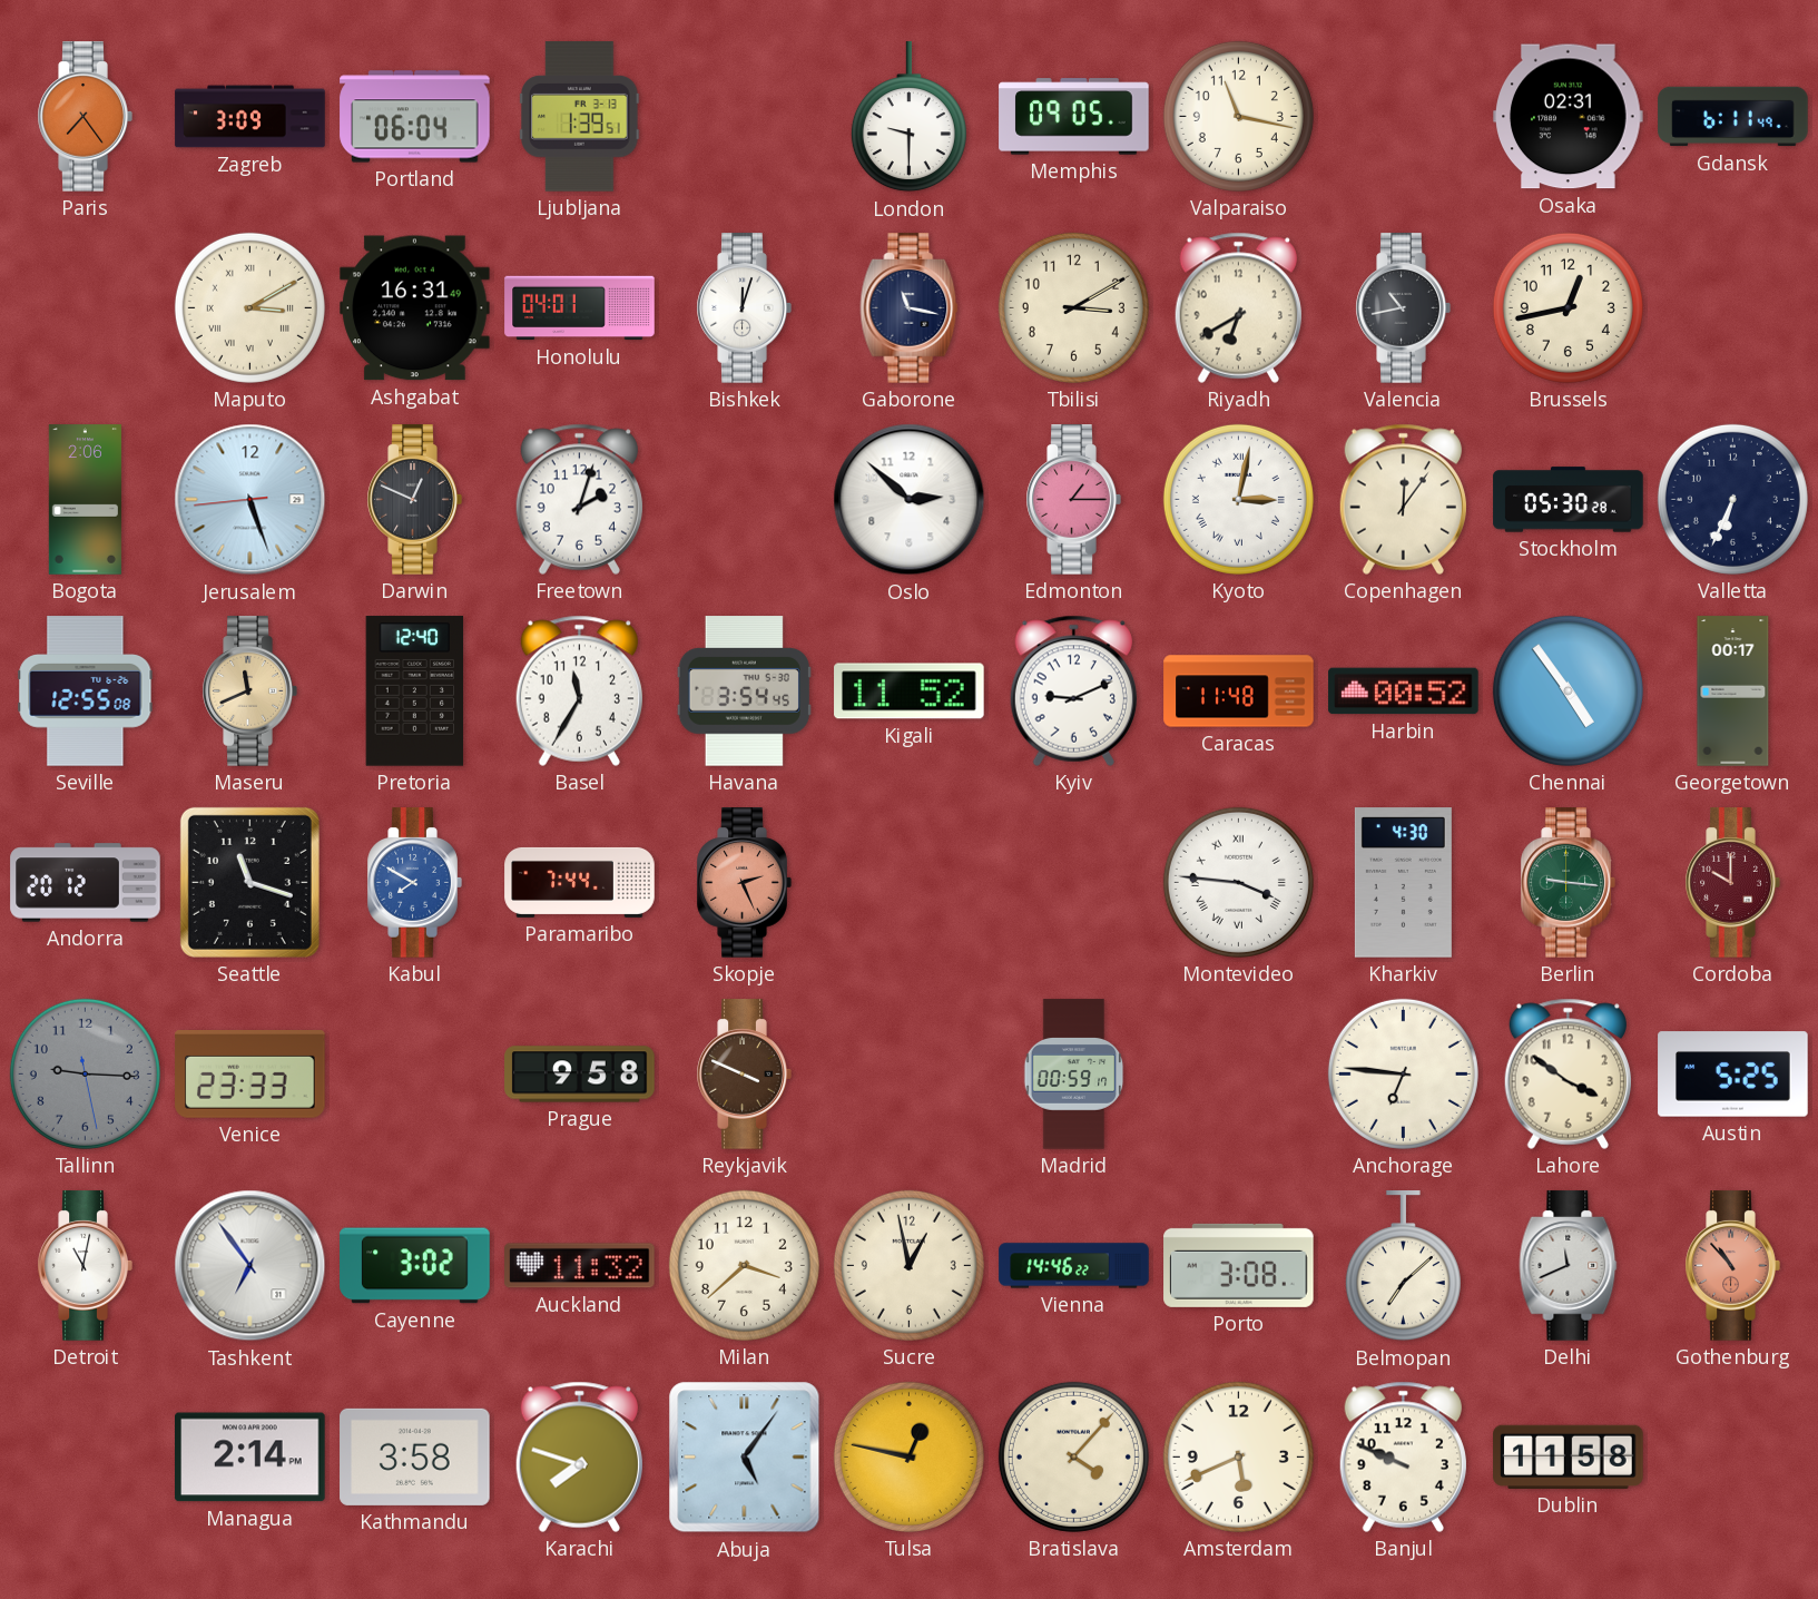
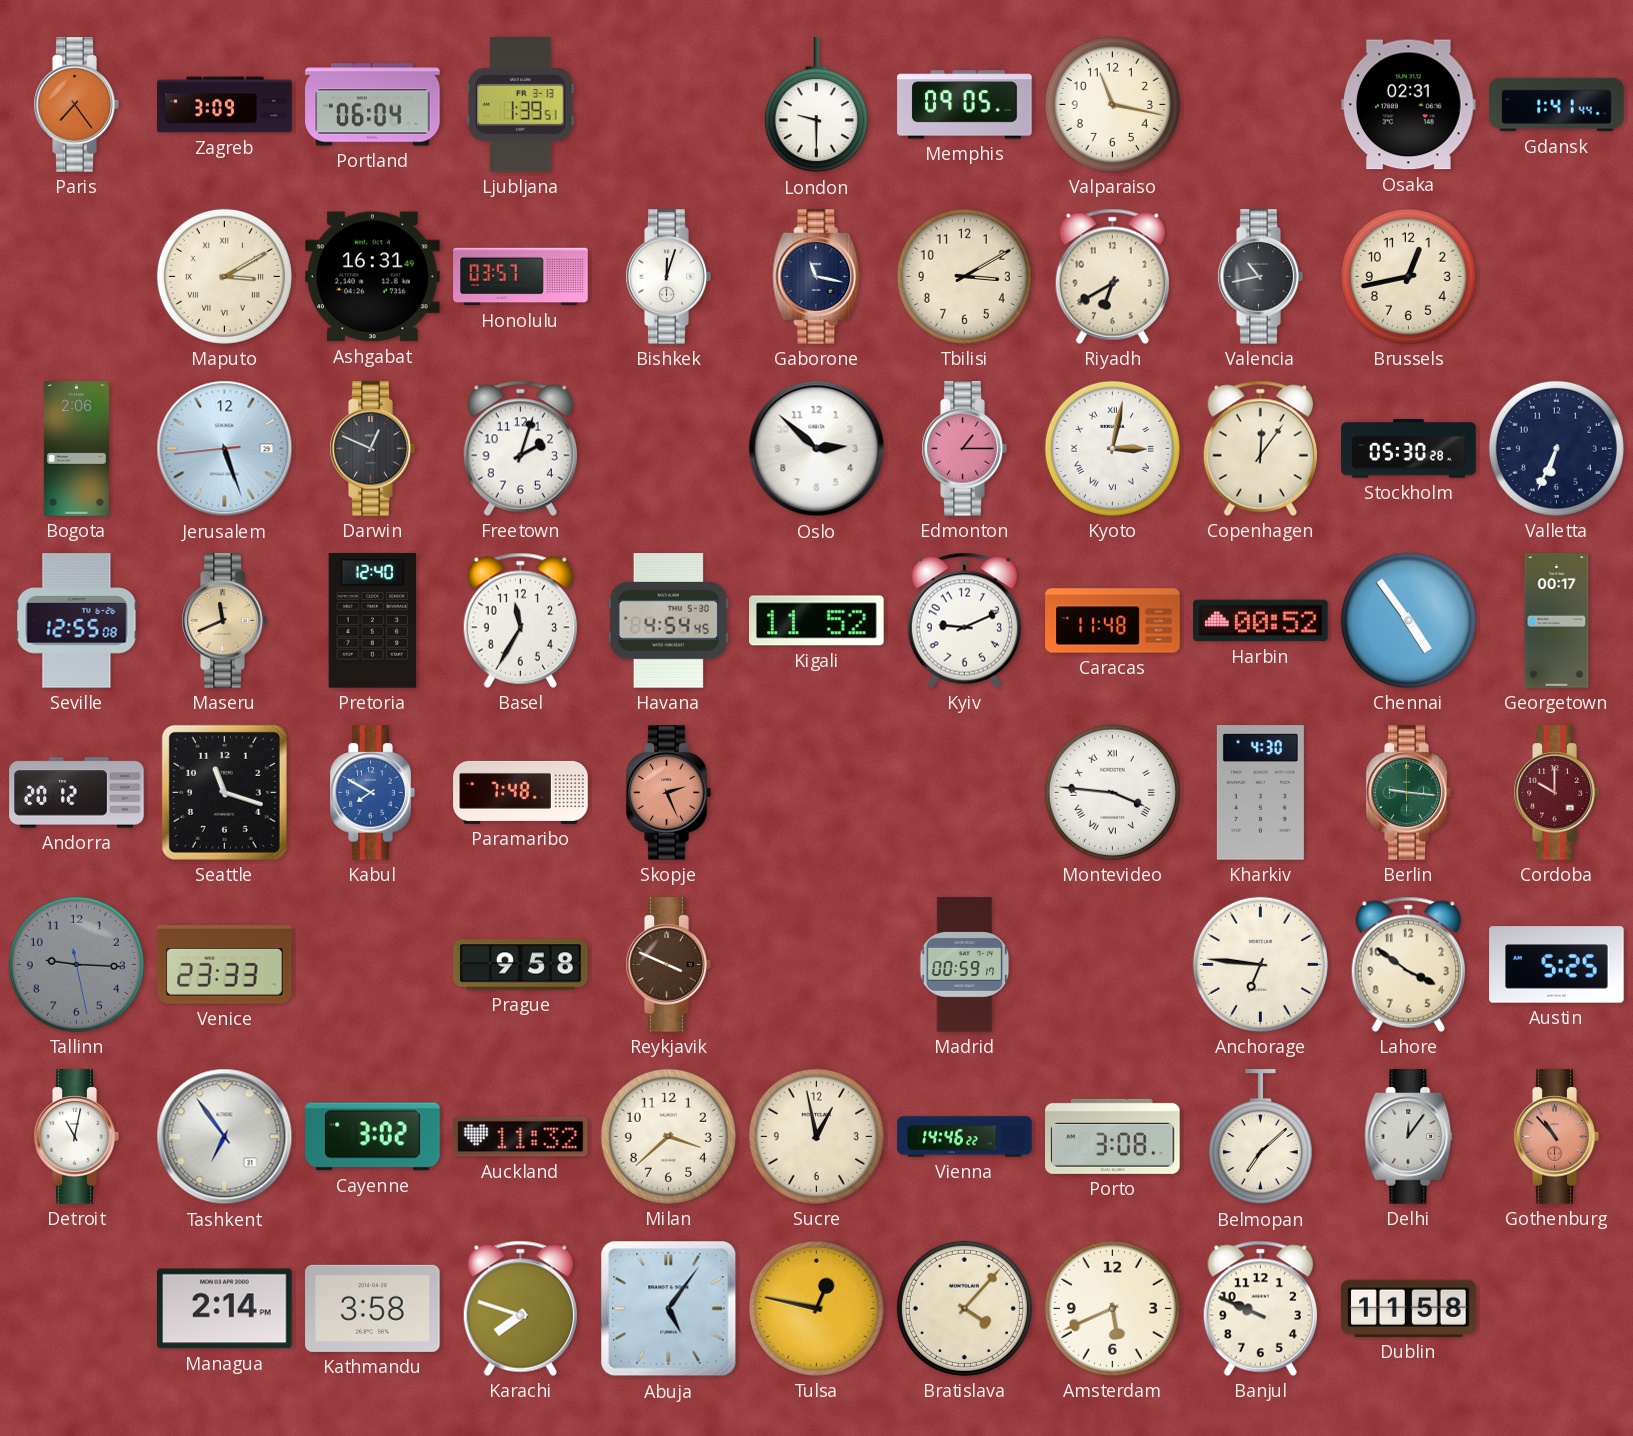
Gdansk: 6:11 -> 1:41 (1557, 105)
Honolulu: 04:01 -> 03:57 (521, 277)
Havana: 3:54 -> 4:54 (668, 621)
Paramaribo: 7:44 -> 7:48 (521, 792)
Delhi: 11:41 -> 12:06 (1409, 1137)
